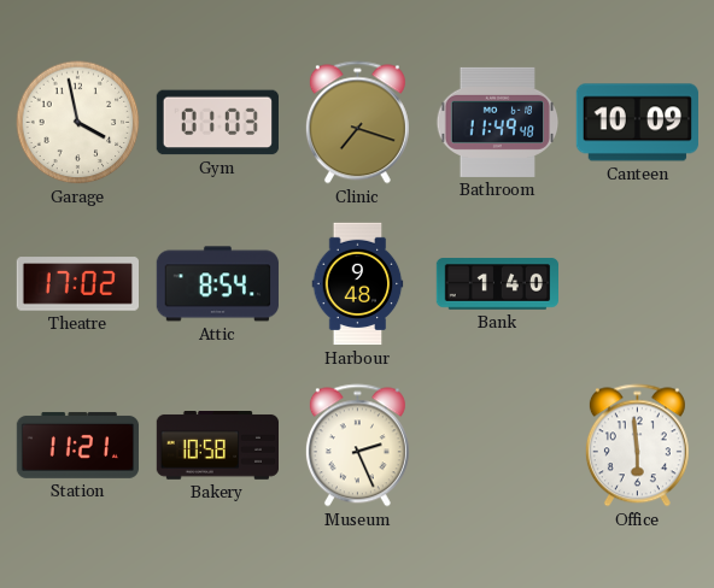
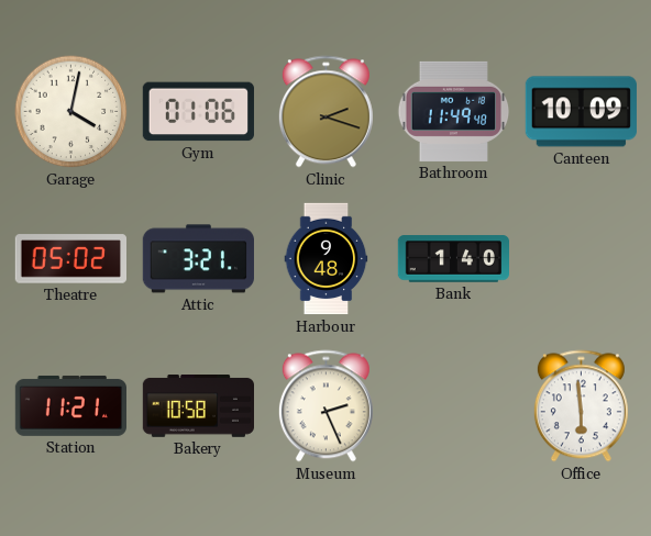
Garage: 3:58 -> 4:02 (71, 112)
Gym: 01:03 -> 01:06 (198, 112)
Clinic: 7:18 -> 2:18 (325, 112)
Theatre: 17:02 -> 05:02 (70, 259)
Attic: 8:54 -> 3:21 (198, 259)
